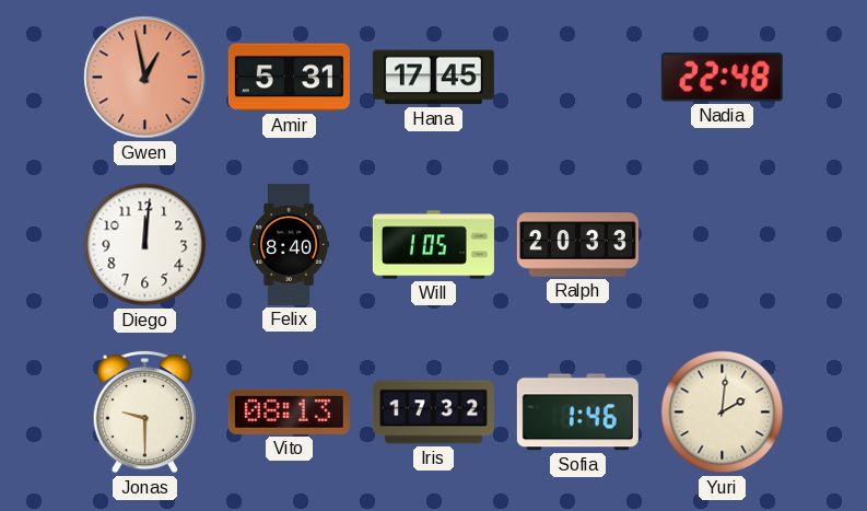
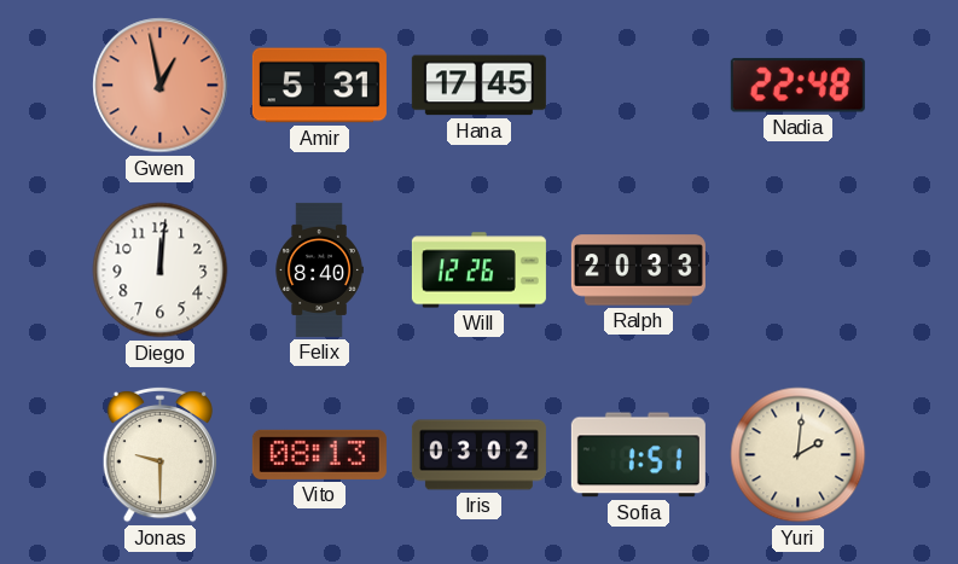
Will: 1:05 -> 12:26 (478, 271)
Iris: 17:32 -> 03:02 (478, 455)
Sofia: 1:46 -> 1:51 (638, 455)
